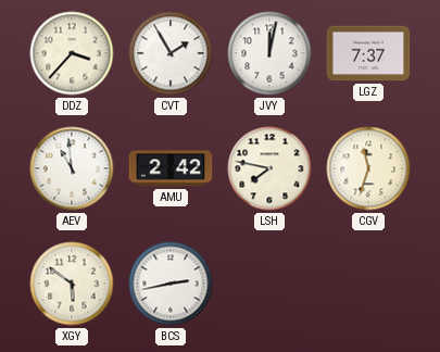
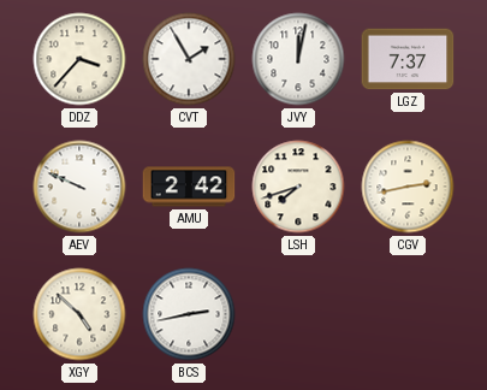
AEV: 10:59 -> 9:49 (79, 187)
LSH: 7:47 -> 7:42 (298, 187)
CGV: 11:33 -> 2:43 (408, 187)
XGY: 5:51 -> 4:52 (79, 314)
